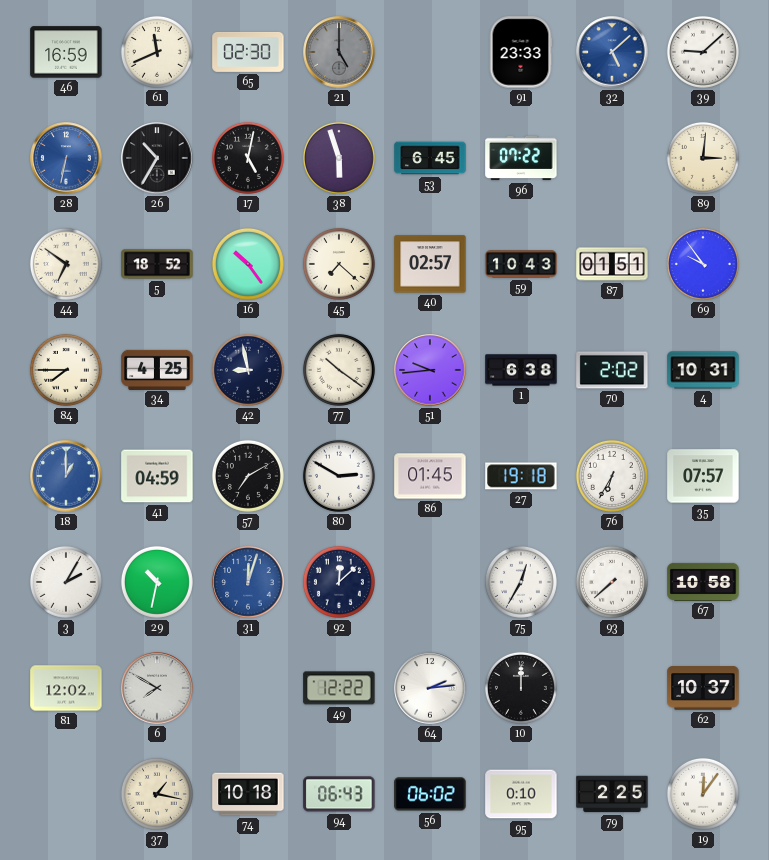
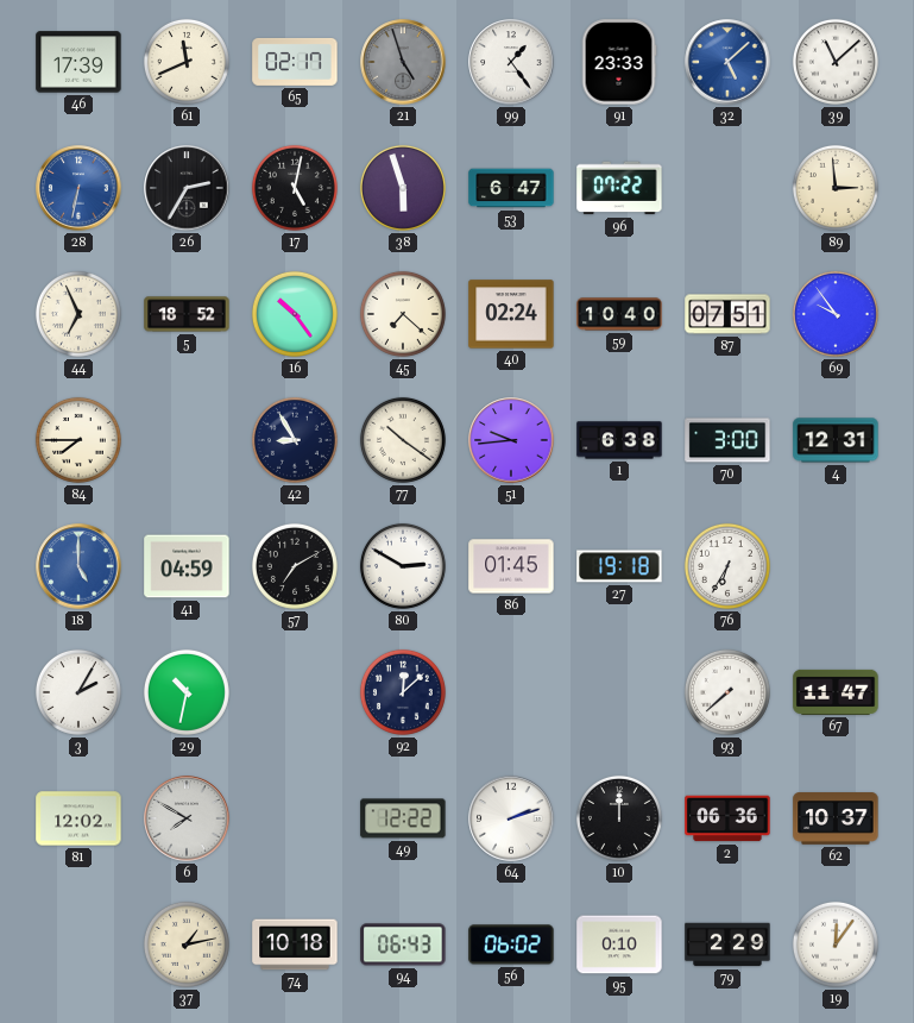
46: 16:59 -> 17:39 (78, 62)
65: 02:30 -> 02:17 (295, 62)
21: 5:00 -> 4:57 (403, 62)
99: none -> 1:24 (511, 62)
39: 9:08 -> 11:08 (836, 62)
26: 10:35 -> 2:35 (187, 188)
53: 6:45 -> 6:47 (511, 188)
89: 3:01 -> 2:59 (836, 188)
44: 6:51 -> 6:56 (78, 314)
40: 02:57 -> 02:24 (511, 314)
59: 10:43 -> 10:40 (619, 314)
87: 01:51 -> 07:51 (727, 314)
34: 4:25 -> none (157, 369)
42: 8:58 -> 8:55 (295, 440)
70: 2:02 -> 3:00 (727, 440)
4: 10:31 -> 12:31 (836, 440)
18: 1:00 -> 5:00 (78, 566)
35: 07:57 -> none (703, 476)
31: 12:03 -> none (248, 582)
75: 12:35 -> none (521, 582)
67: 10:58 -> 11:47 (836, 692)
64: 2:14 -> 2:12 (511, 818)
2: none -> 06:36 (727, 818)
37: 1:17 -> 1:13 (187, 944)
79: 2:25 -> 2:29 (727, 944)
